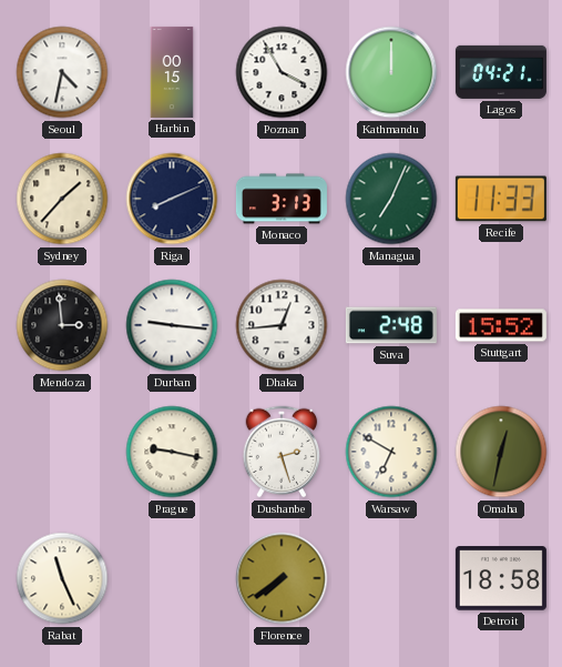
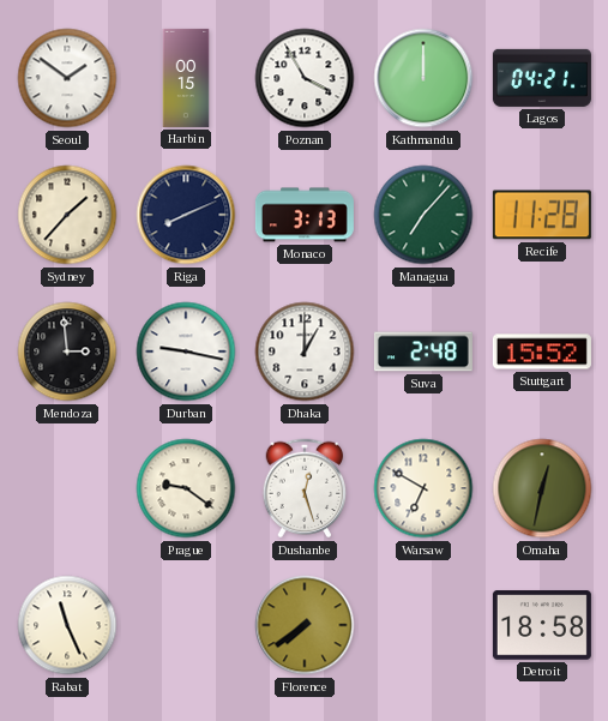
Seoul: 4:32 -> 1:51 (67, 78)
Managua: 7:04 -> 7:07 (423, 215)
Recife: 11:33 -> 11:28 (542, 215)
Durban: 9:16 -> 9:17 (186, 352)
Dhaka: 12:44 -> 1:00 (305, 352)
Prague: 9:17 -> 9:21 (186, 488)
Dushanbe: 2:27 -> 12:27 (305, 488)
